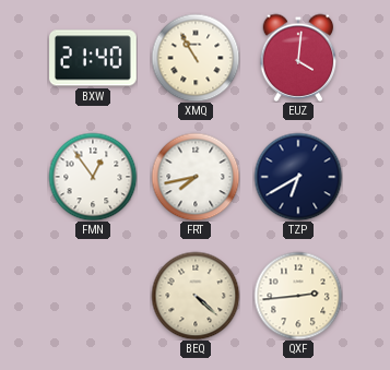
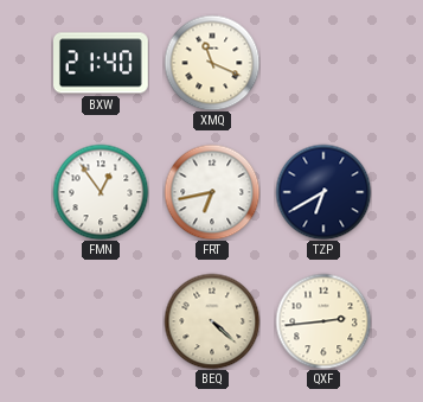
XMQ: 10:55 -> 11:19 (212, 63)
EUZ: 4:01 -> none (298, 58)
FRT: 7:43 -> 6:43 (212, 192)
